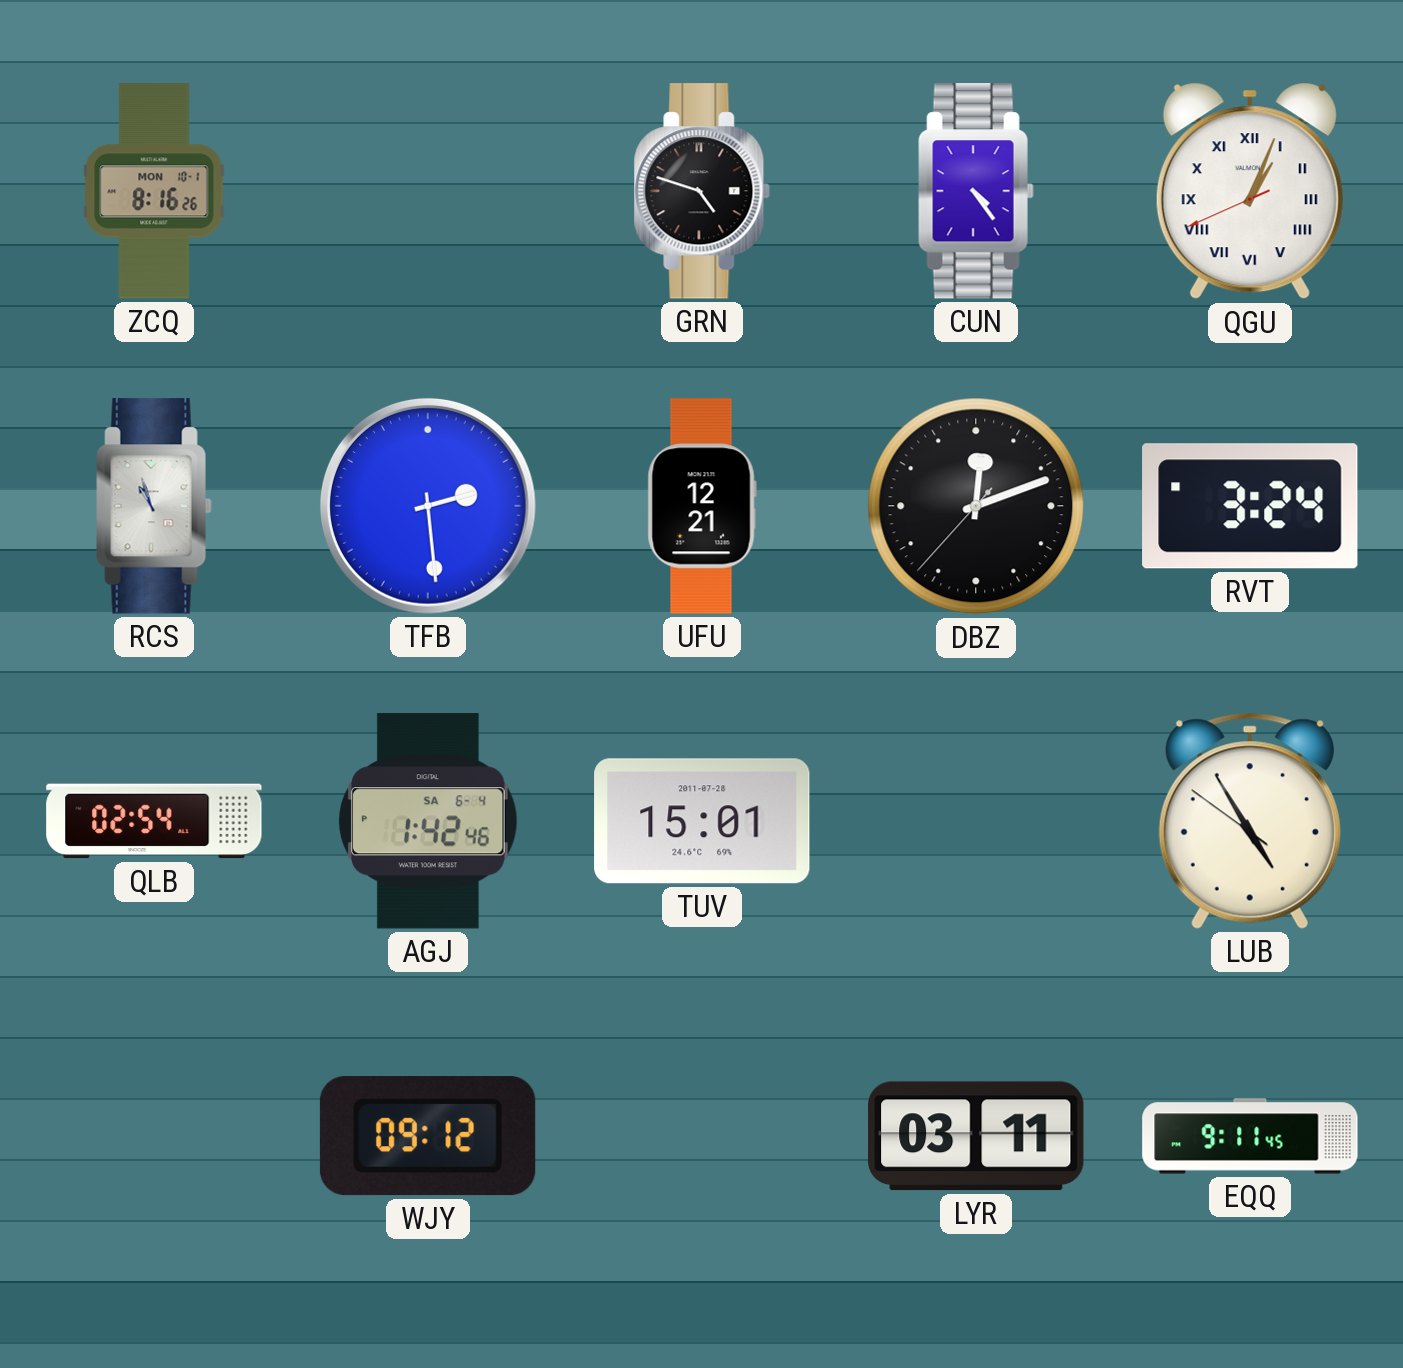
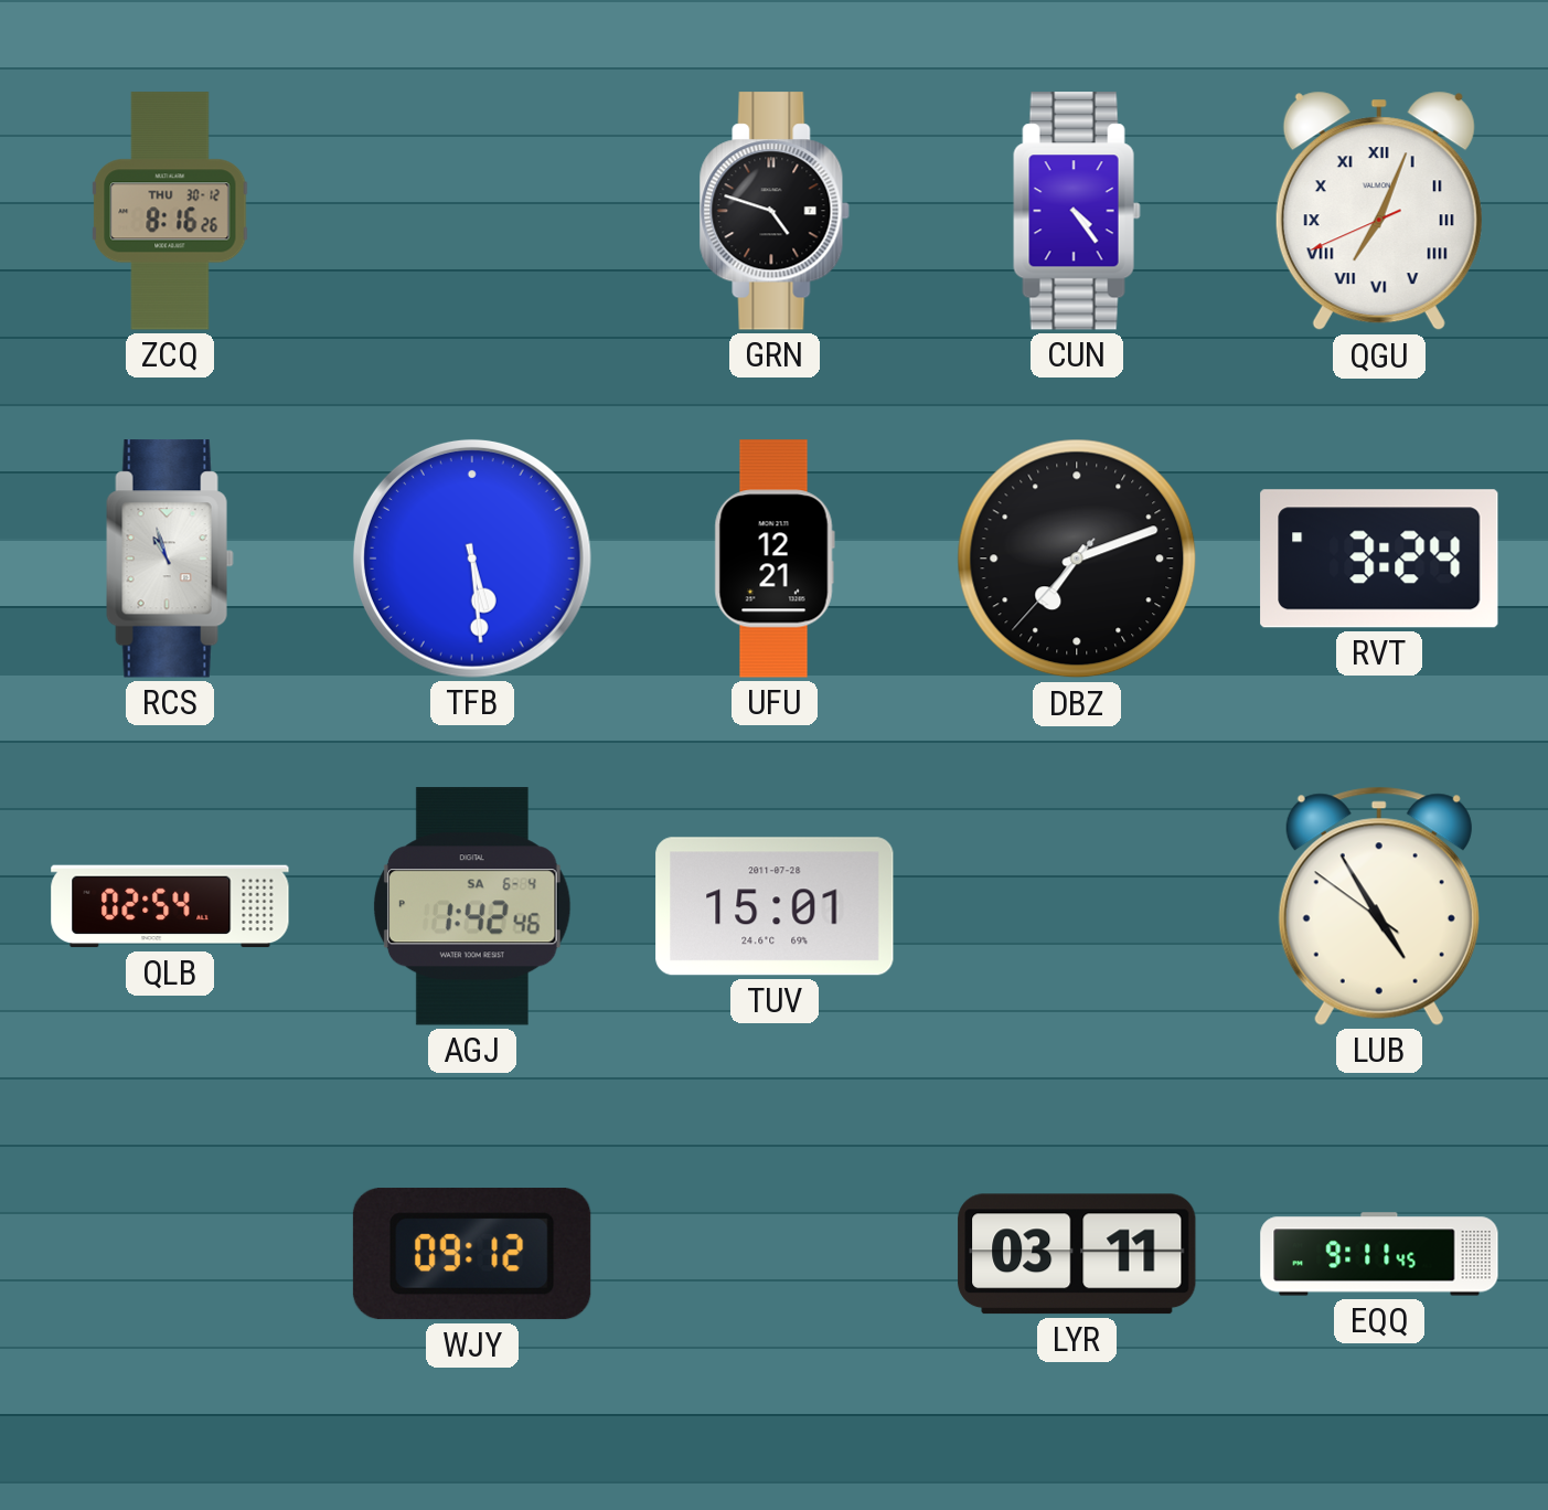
ZCQ date: MON 10-1 -> THU 30-12 (170, 211)
QGU: 1:03 -> 7:03 (1379, 211)
TFB: 2:29 -> 5:29 (472, 559)
DBZ: 12:11 -> 7:11 (1077, 559)
